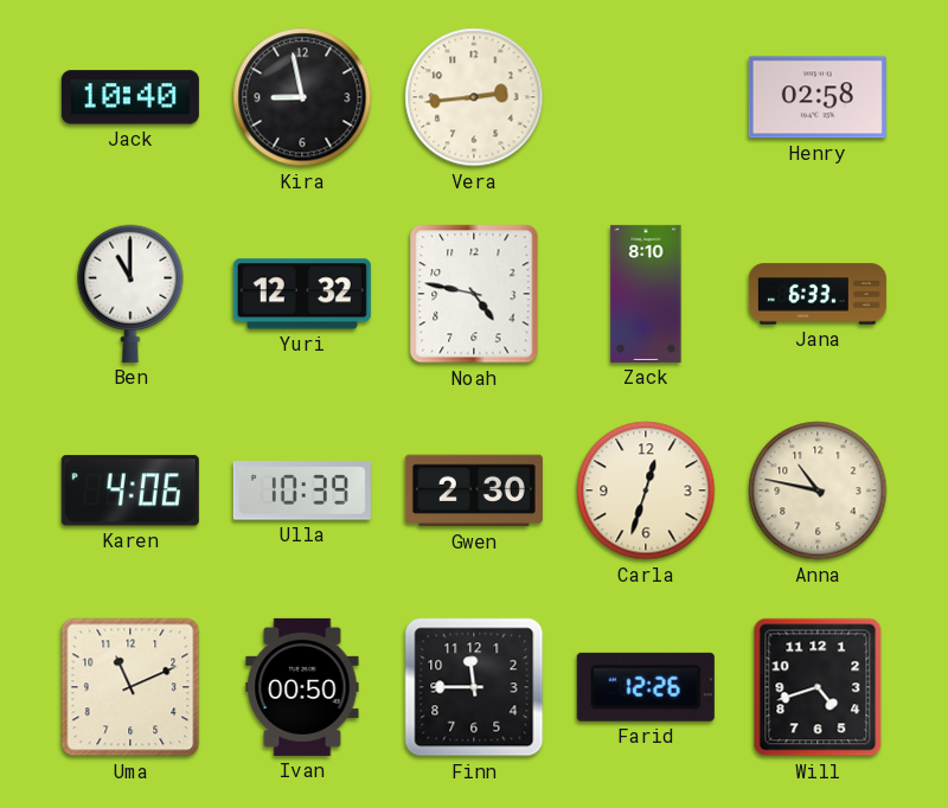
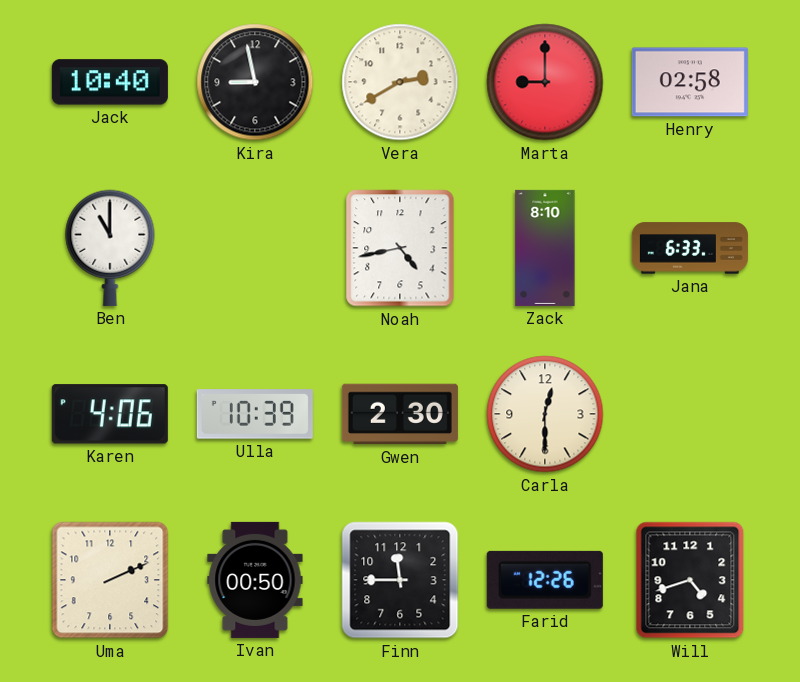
Vera: 2:44 -> 2:40 (400, 82)
Marta: none -> 9:00 (545, 82)
Yuri: 12:32 -> none (302, 294)
Noah: 4:47 -> 4:43 (400, 248)
Carla: 12:33 -> 12:30 (545, 414)
Anna: 10:47 -> none (818, 490)
Uma: 11:11 -> 2:11 (110, 580)
